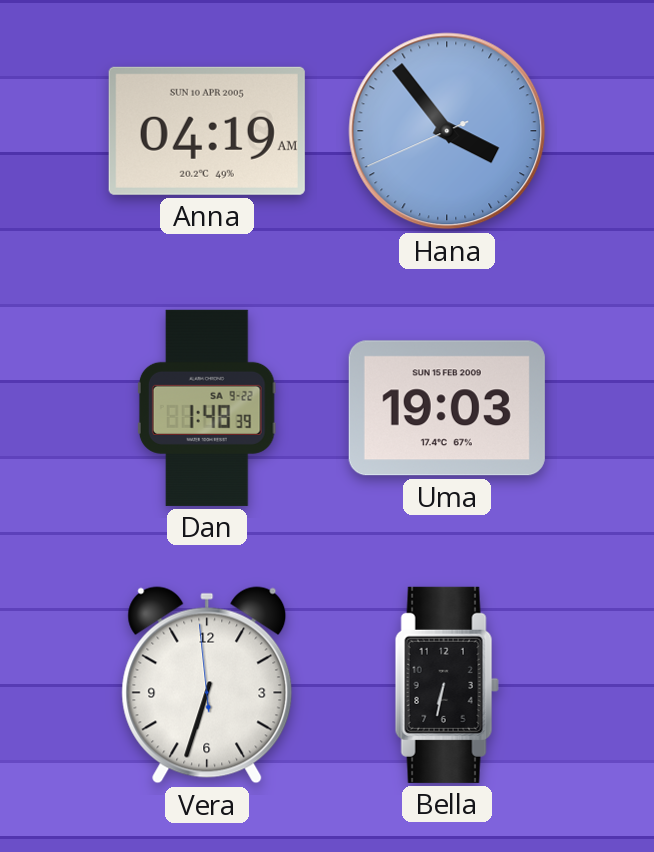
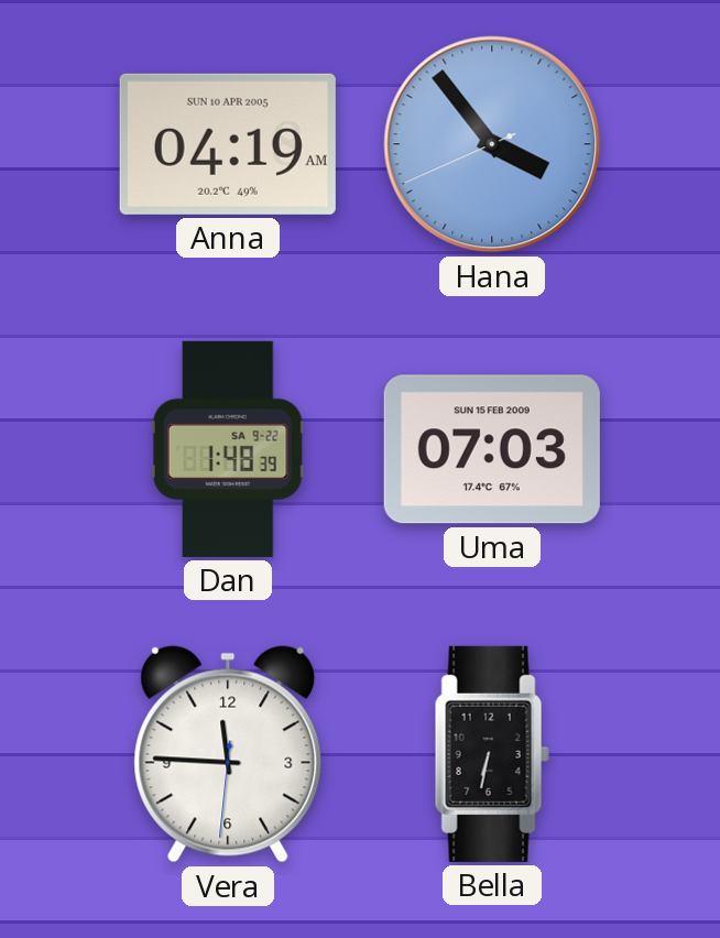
Uma: 19:03 -> 07:03 (492, 449)
Vera: 6:32 -> 11:45 (228, 754)
